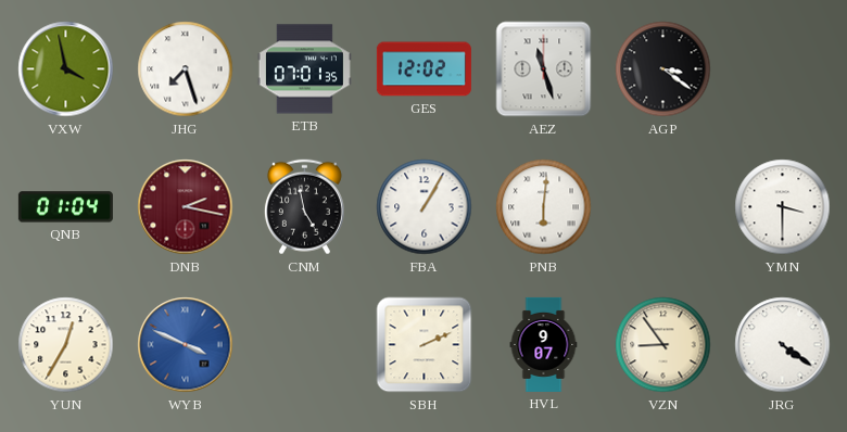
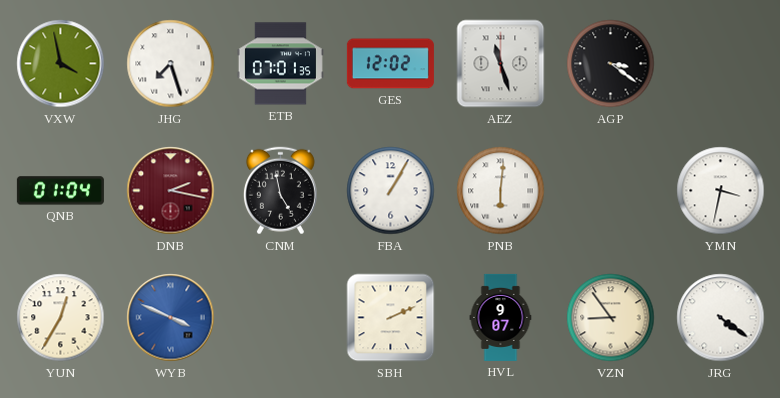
YMN: 3:30 -> 3:32 (721, 191)
